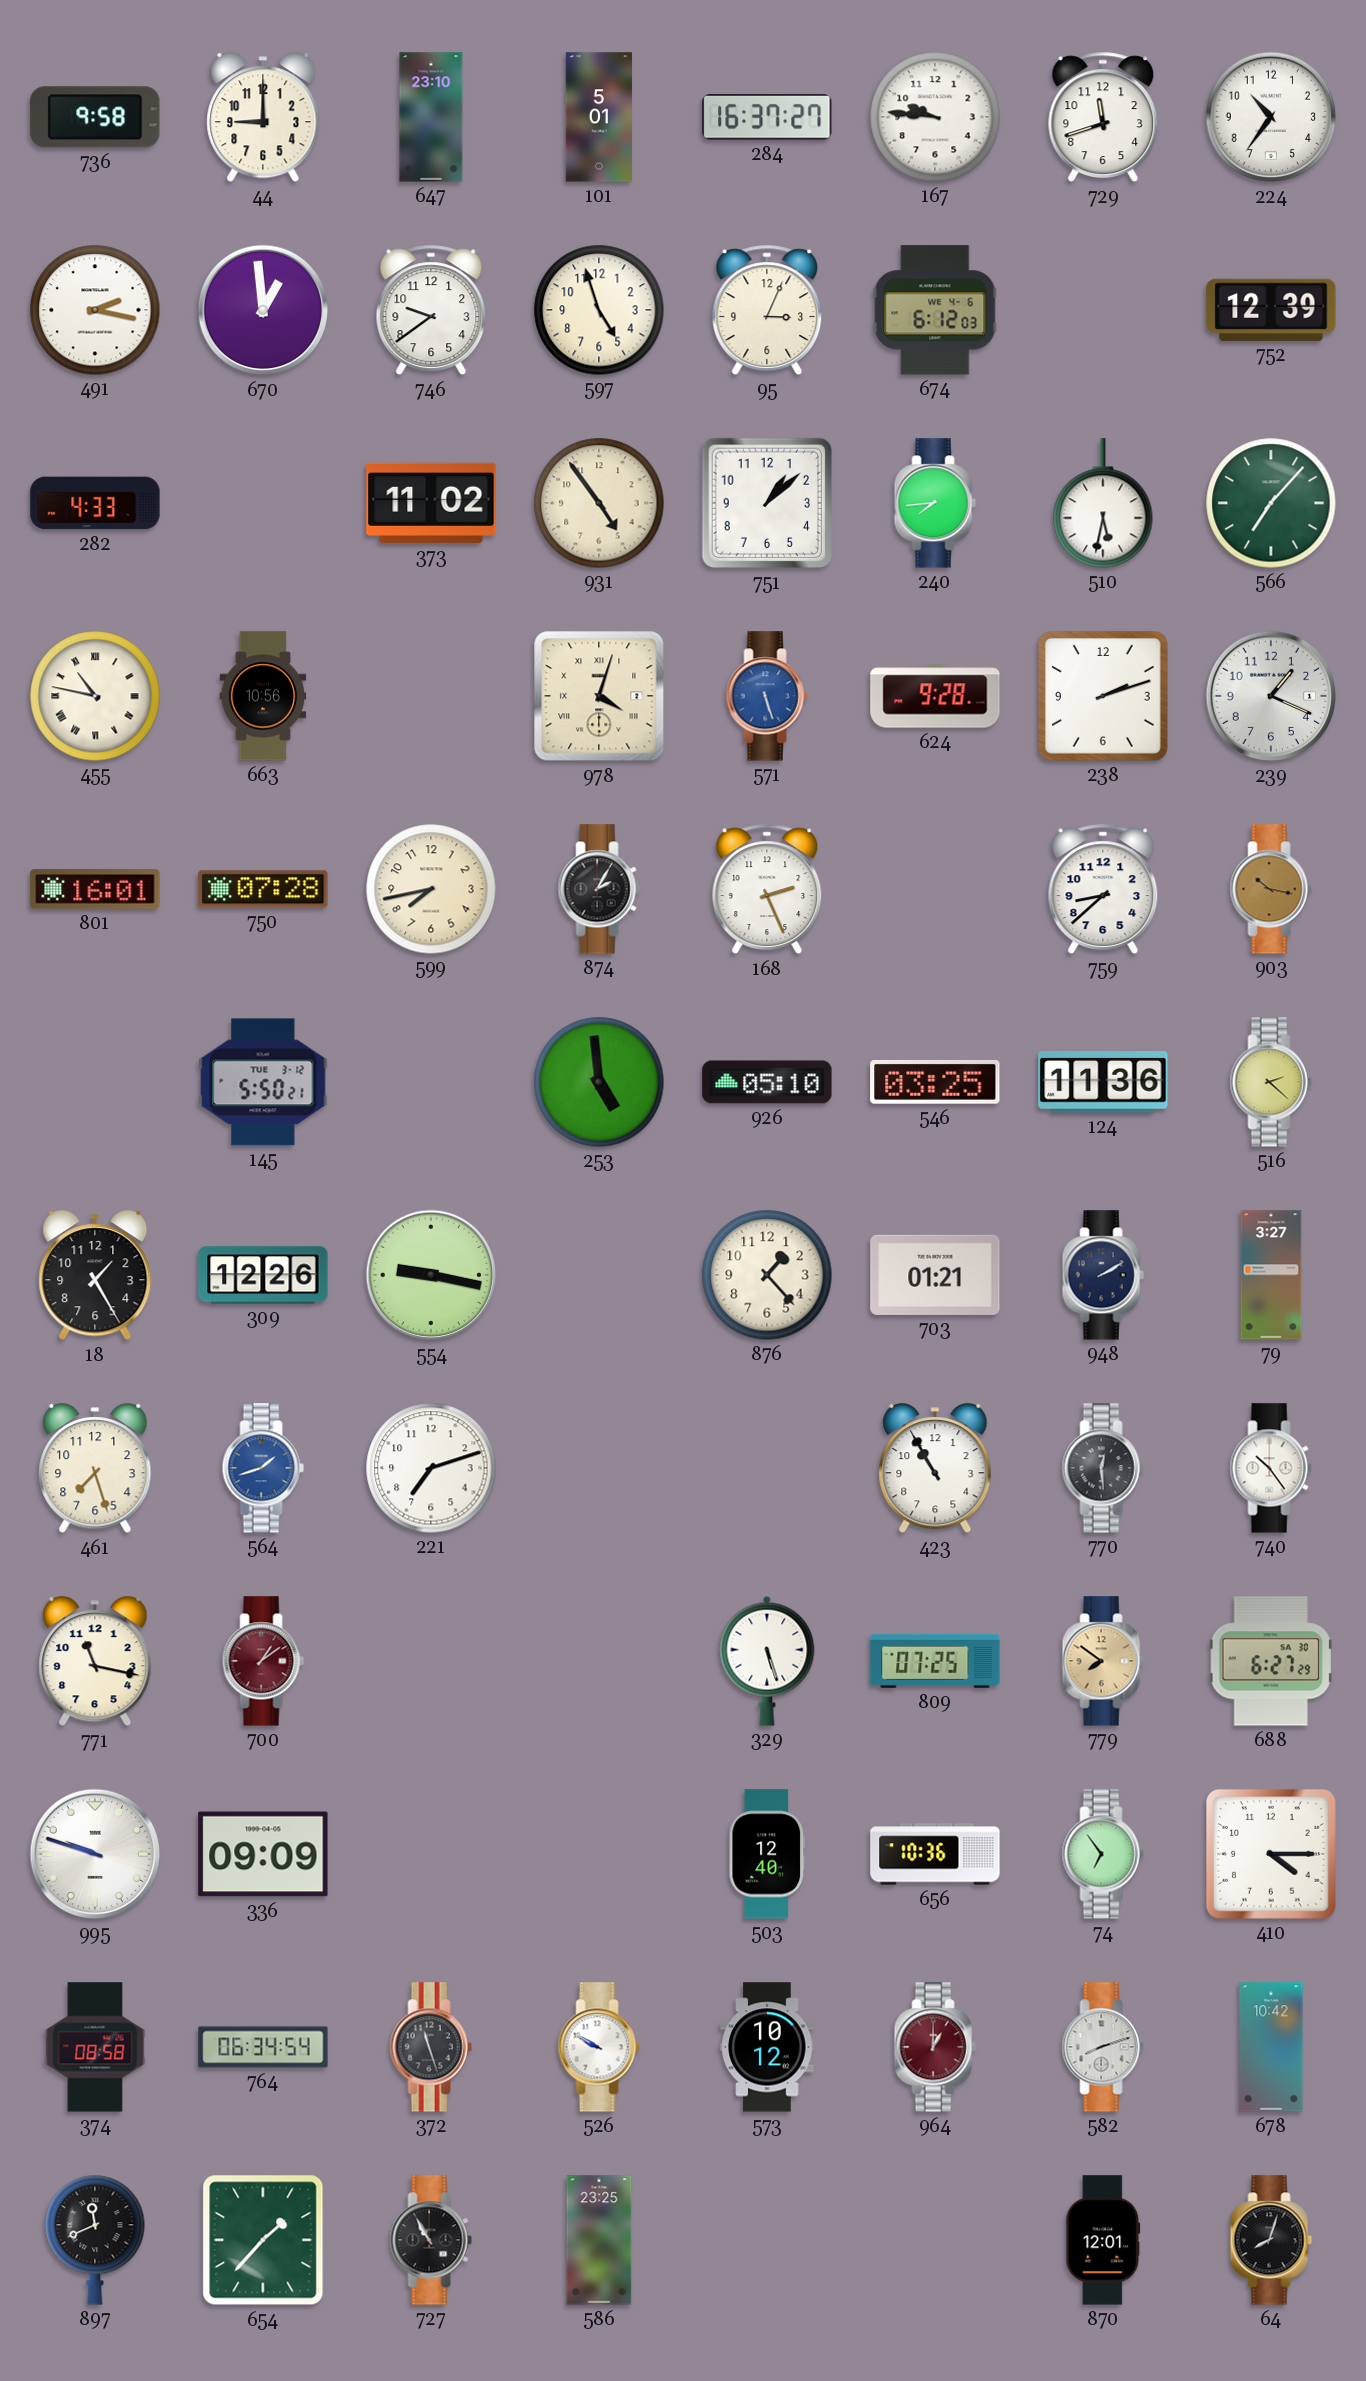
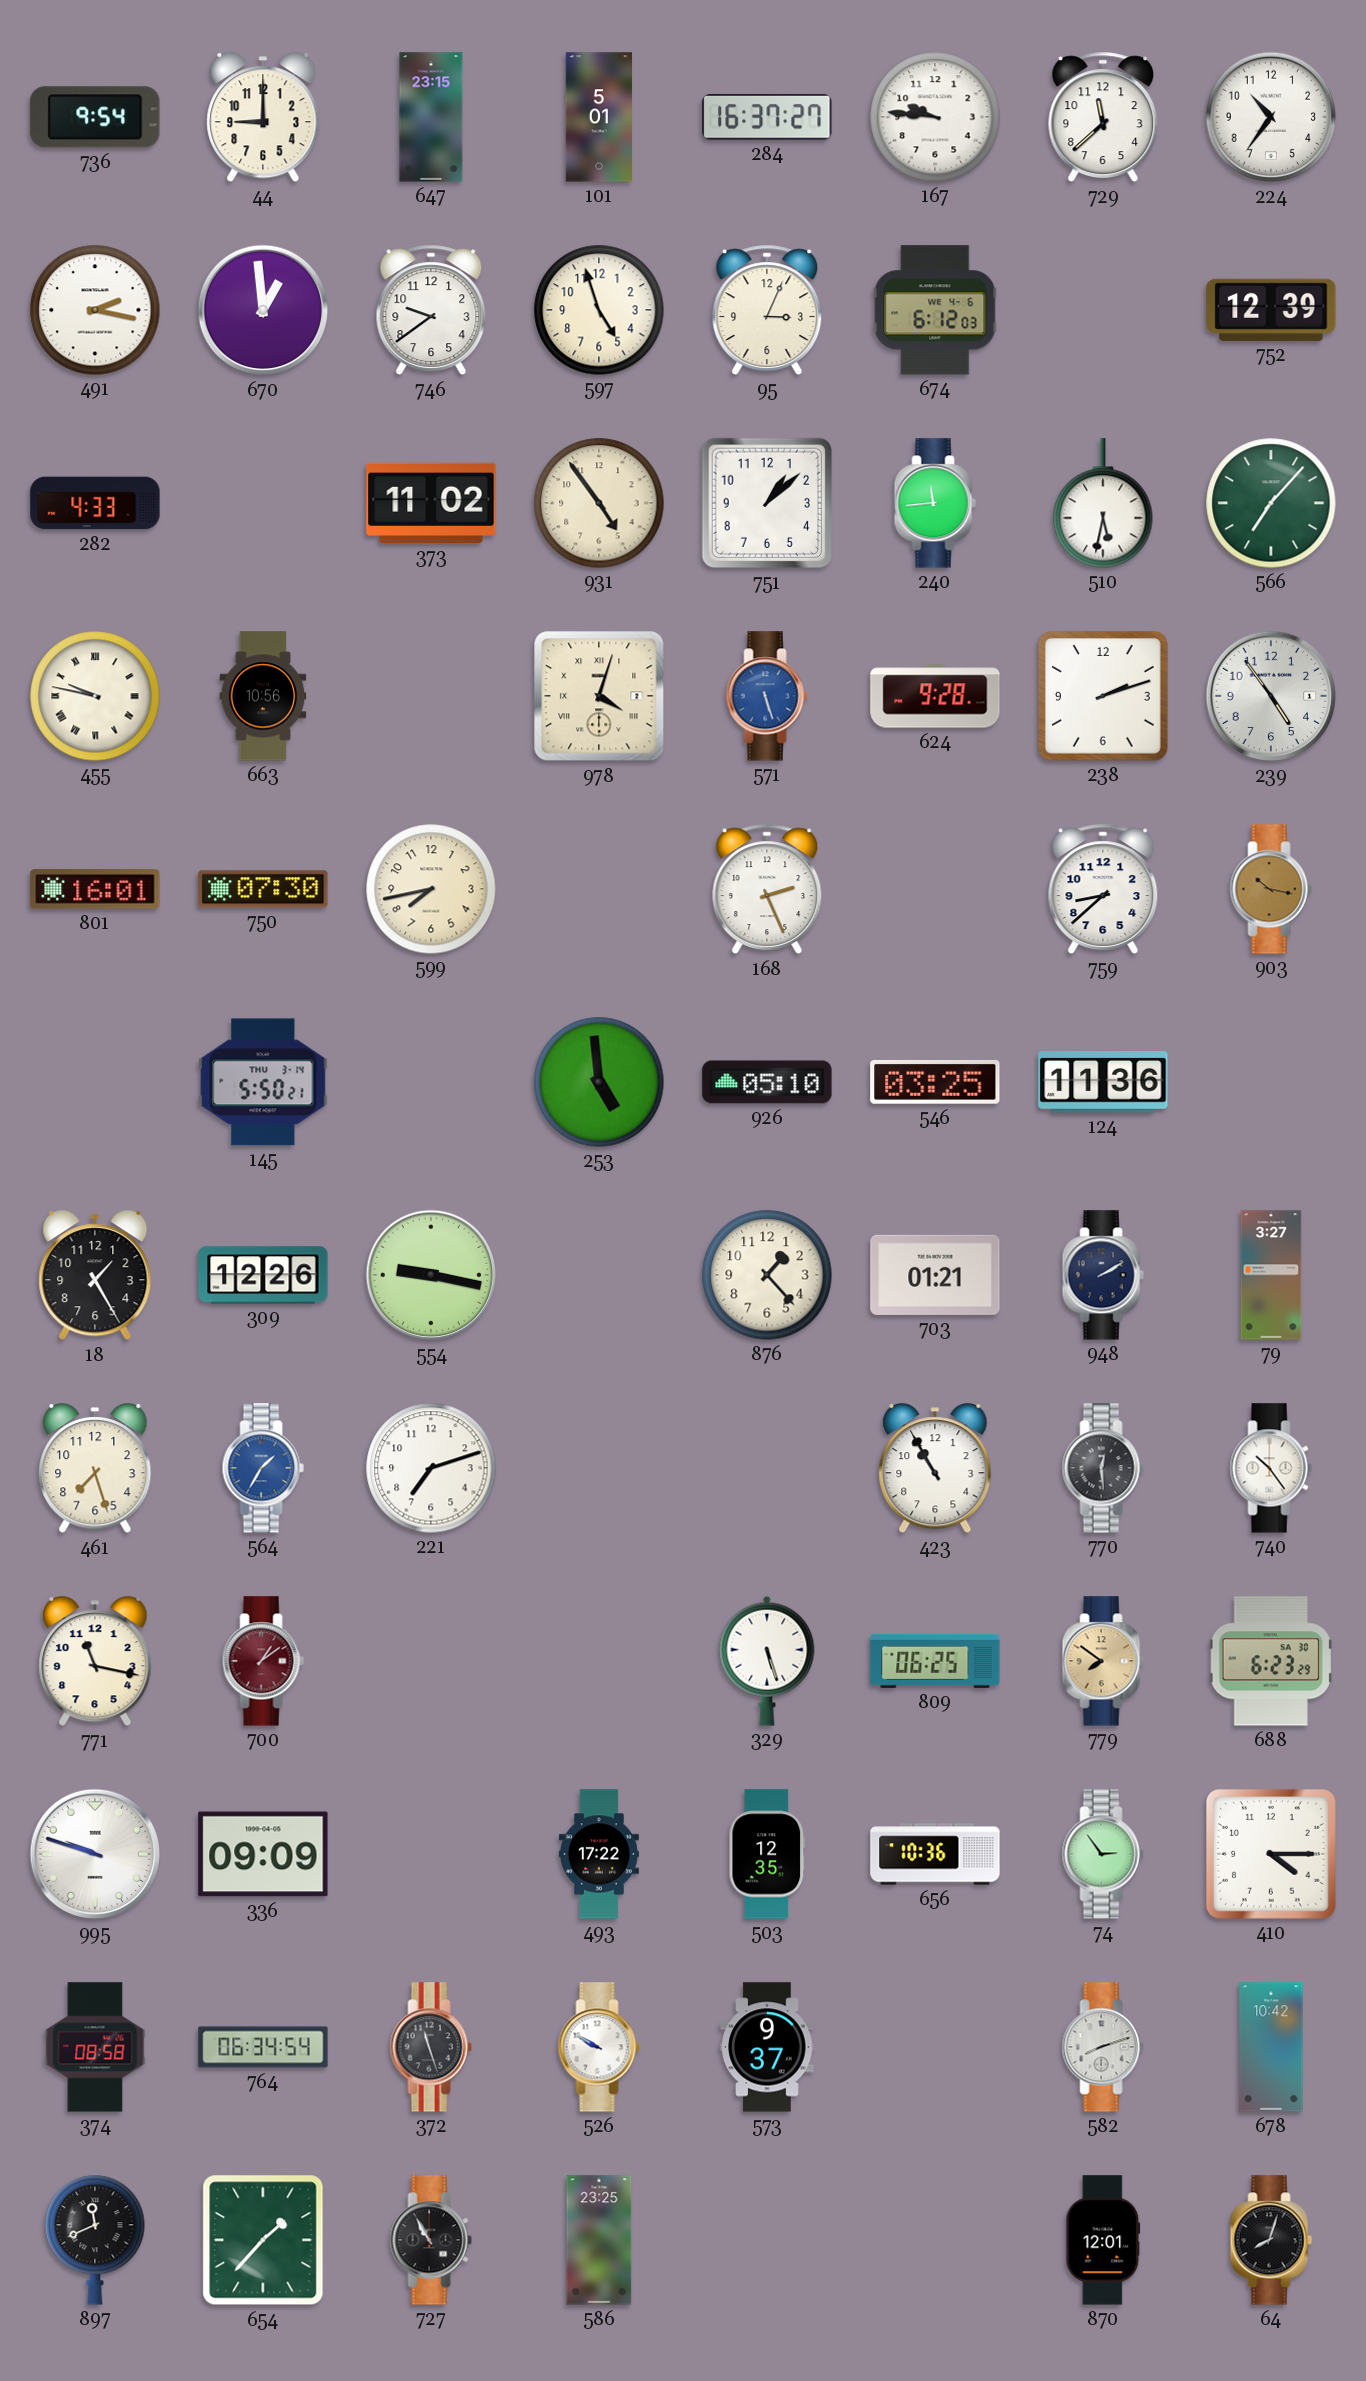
736: 9:58 -> 9:54 (95, 117)
647: 23:10 -> 23:15 (431, 117)
729: 11:42 -> 11:38 (1103, 117)
240: 7:44 -> 11:44 (935, 503)
455: 10:47 -> 9:47 (95, 696)
239: 1:19 -> 4:54 (1271, 696)
750: 07:28 -> 07:30 (263, 889)
874: 2:05 -> none (599, 889)
145 date: TUE 3-12 -> THU 3-14 (263, 1082)
516: 2:22 -> none (1271, 1082)
564: 1:42 -> 1:35 (263, 1468)
809: 07:25 -> 06:25 (935, 1661)
688: 6:27 -> 6:23 (1271, 1661)
493: none -> 17:22 (599, 1854)
503: 12:40 -> 12:35 (767, 1854)
74: 6:54 -> 2:54 (1103, 1854)
573: 10:12 -> 9:37 (767, 2047)
964: 1:00 -> none (935, 2047)
